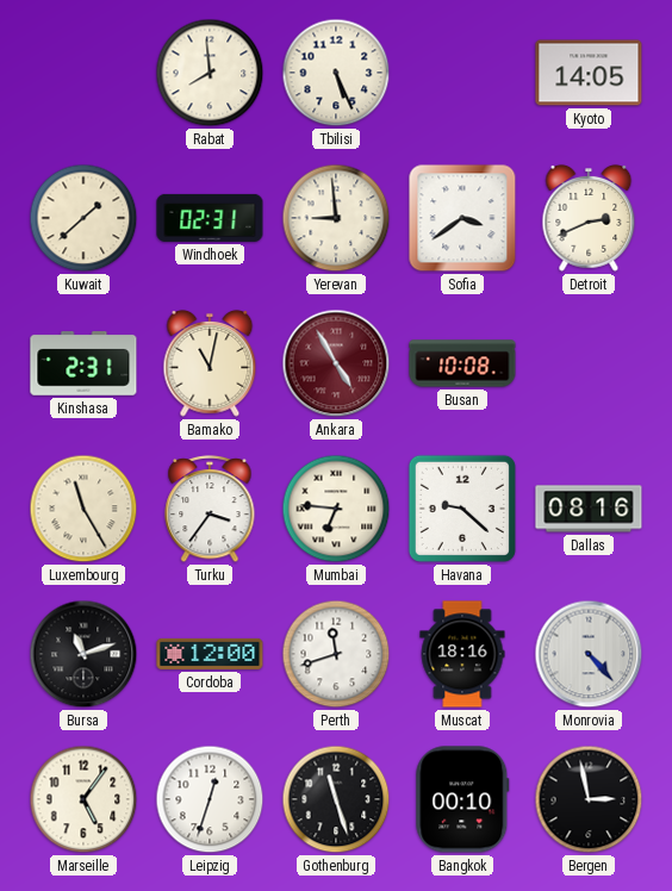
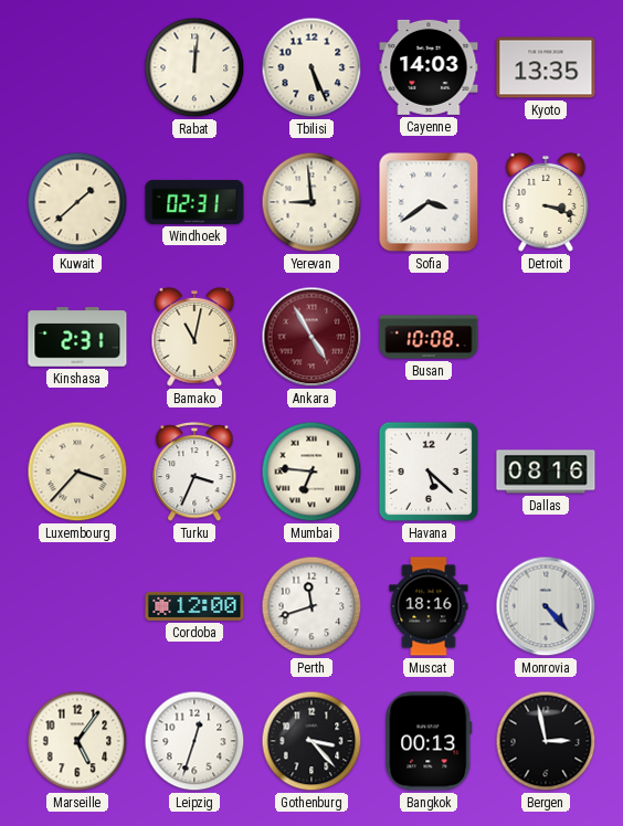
Rabat: 7:59 -> 12:01 (194, 67)
Cayenne: none -> 14:03 (429, 67)
Kyoto: 14:05 -> 13:35 (546, 67)
Detroit: 2:41 -> 3:18 (546, 202)
Luxembourg: 11:25 -> 3:37 (77, 472)
Turku: 3:36 -> 3:34 (194, 473)
Havana: 9:22 -> 5:22 (429, 472)
Bursa: 11:12 -> none (83, 654)
Gothenburg: 11:27 -> 3:23 (311, 741)
Bangkok: 00:10 -> 00:13 (429, 741)
